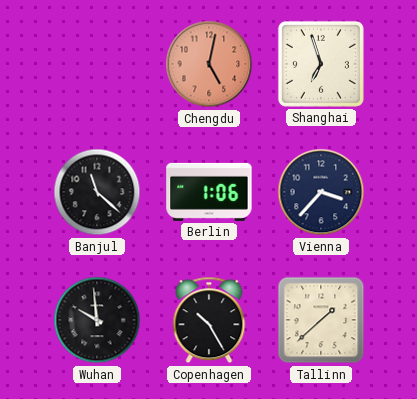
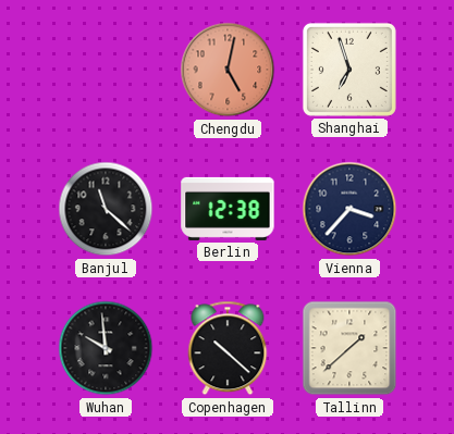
Berlin: 1:06 -> 12:38 (228, 209)
Copenhagen: 10:25 -> 10:22 (228, 348)
